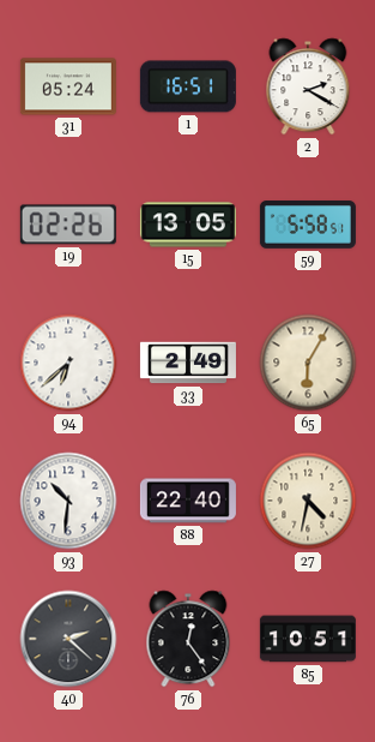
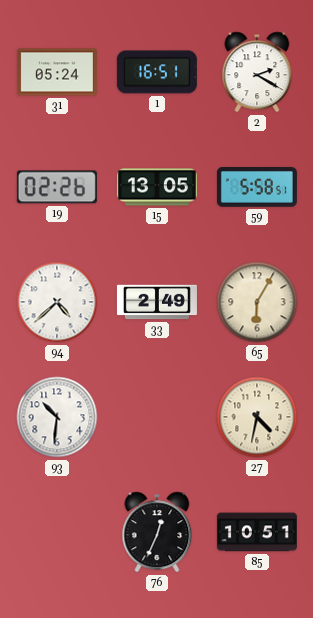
94: 6:38 -> 4:38 (57, 302)
88: 22:40 -> none (188, 501)
40: 2:22 -> none (68, 639)
76: 12:24 -> 12:34 (157, 532)
